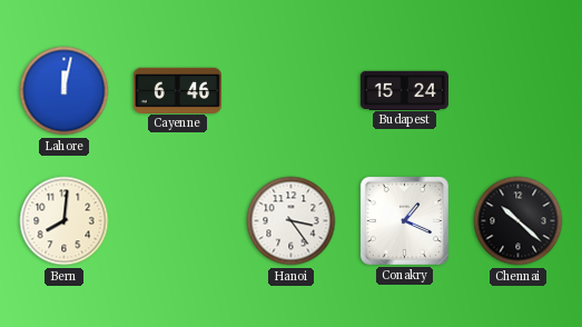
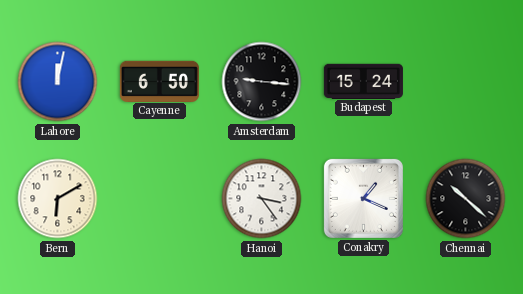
Cayenne: 6:46 -> 6:50 (159, 81)
Amsterdam: none -> 9:16 (262, 82)
Bern: 8:01 -> 6:10 (58, 199)
